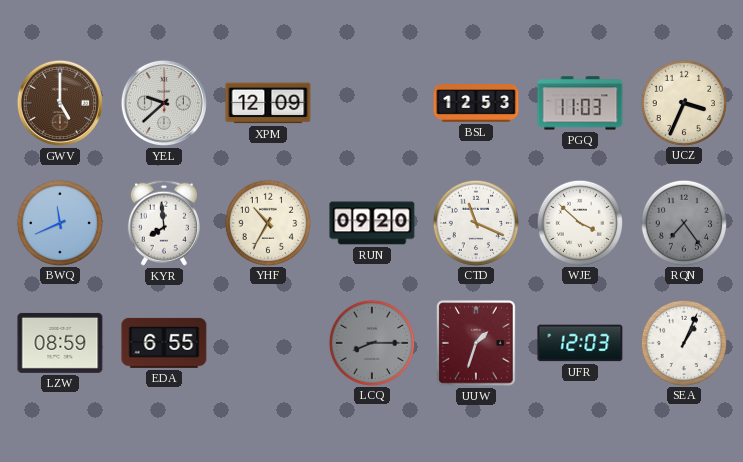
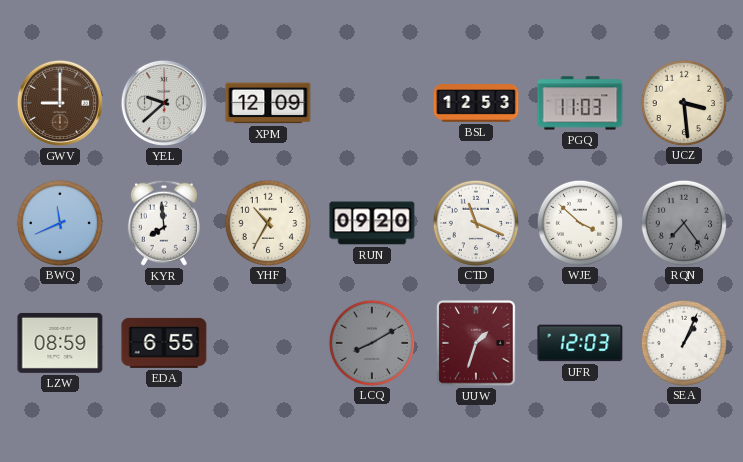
GWV: 5:00 -> 9:00 (60, 103)
UCZ: 3:34 -> 3:29 (683, 102)
LCQ: 8:15 -> 8:10 (371, 342)
